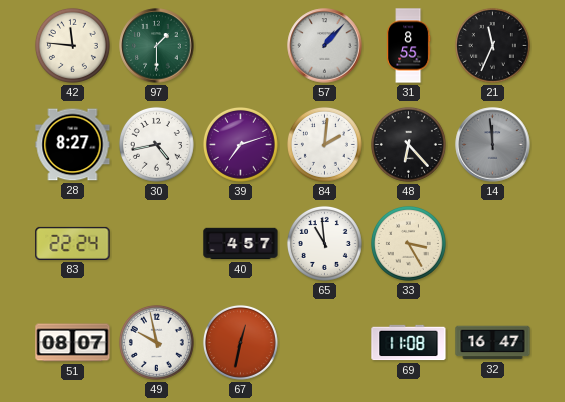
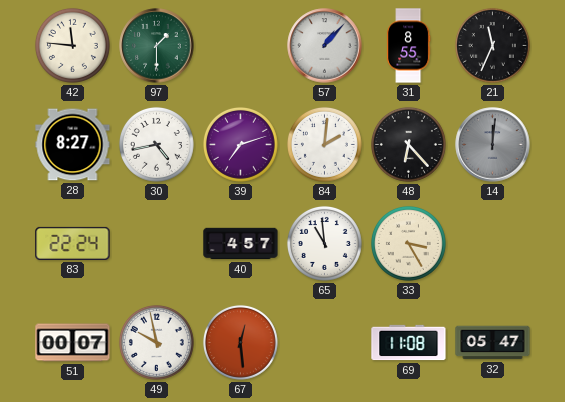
14: 11:59 -> 12:01 (493, 145)
51: 08:07 -> 00:07 (73, 343)
67: 12:32 -> 12:29 (240, 342)
32: 16:47 -> 05:47 (493, 343)
